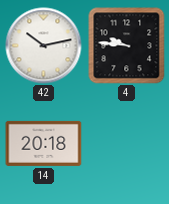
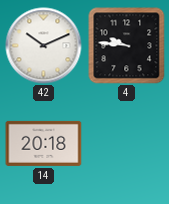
42: 10:13 -> 10:11 (44, 46)
